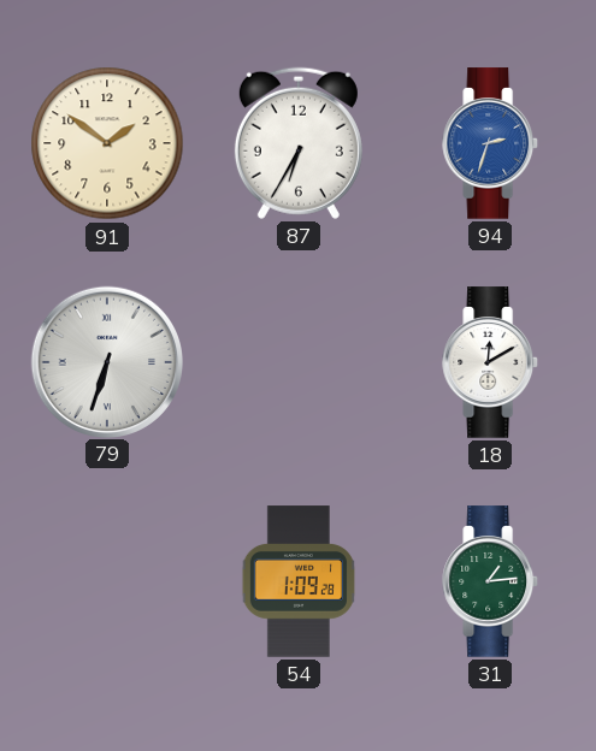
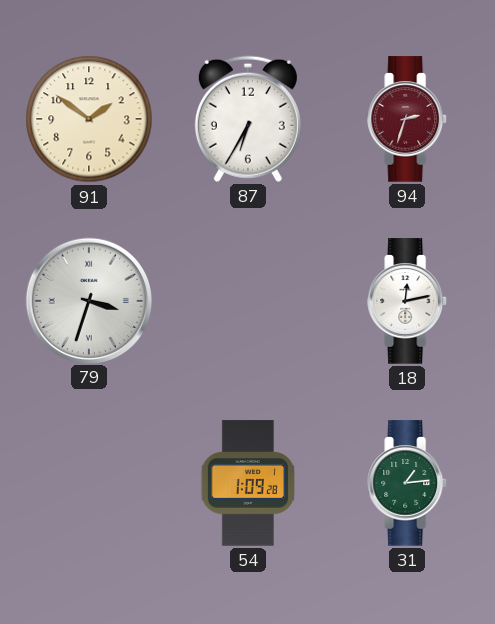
94 dial: blue -> burgundy (408, 119)
79: 6:33 -> 3:33 (88, 300)
18: 12:10 -> 12:13 (408, 301)
